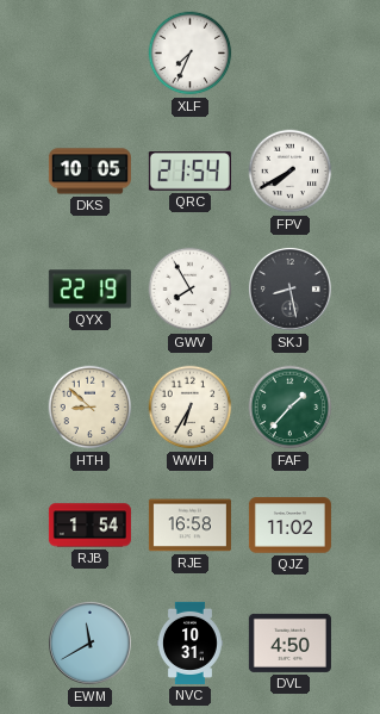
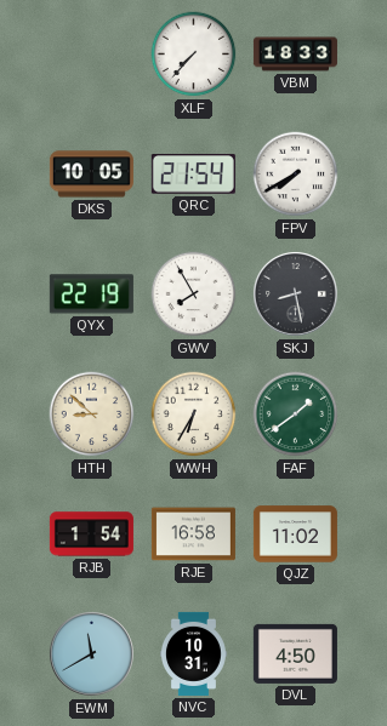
XLF: 7:34 -> 7:37 (194, 55)
VBM: none -> 18:33 (295, 55)
FAF: 1:37 -> 1:39 (296, 415)
